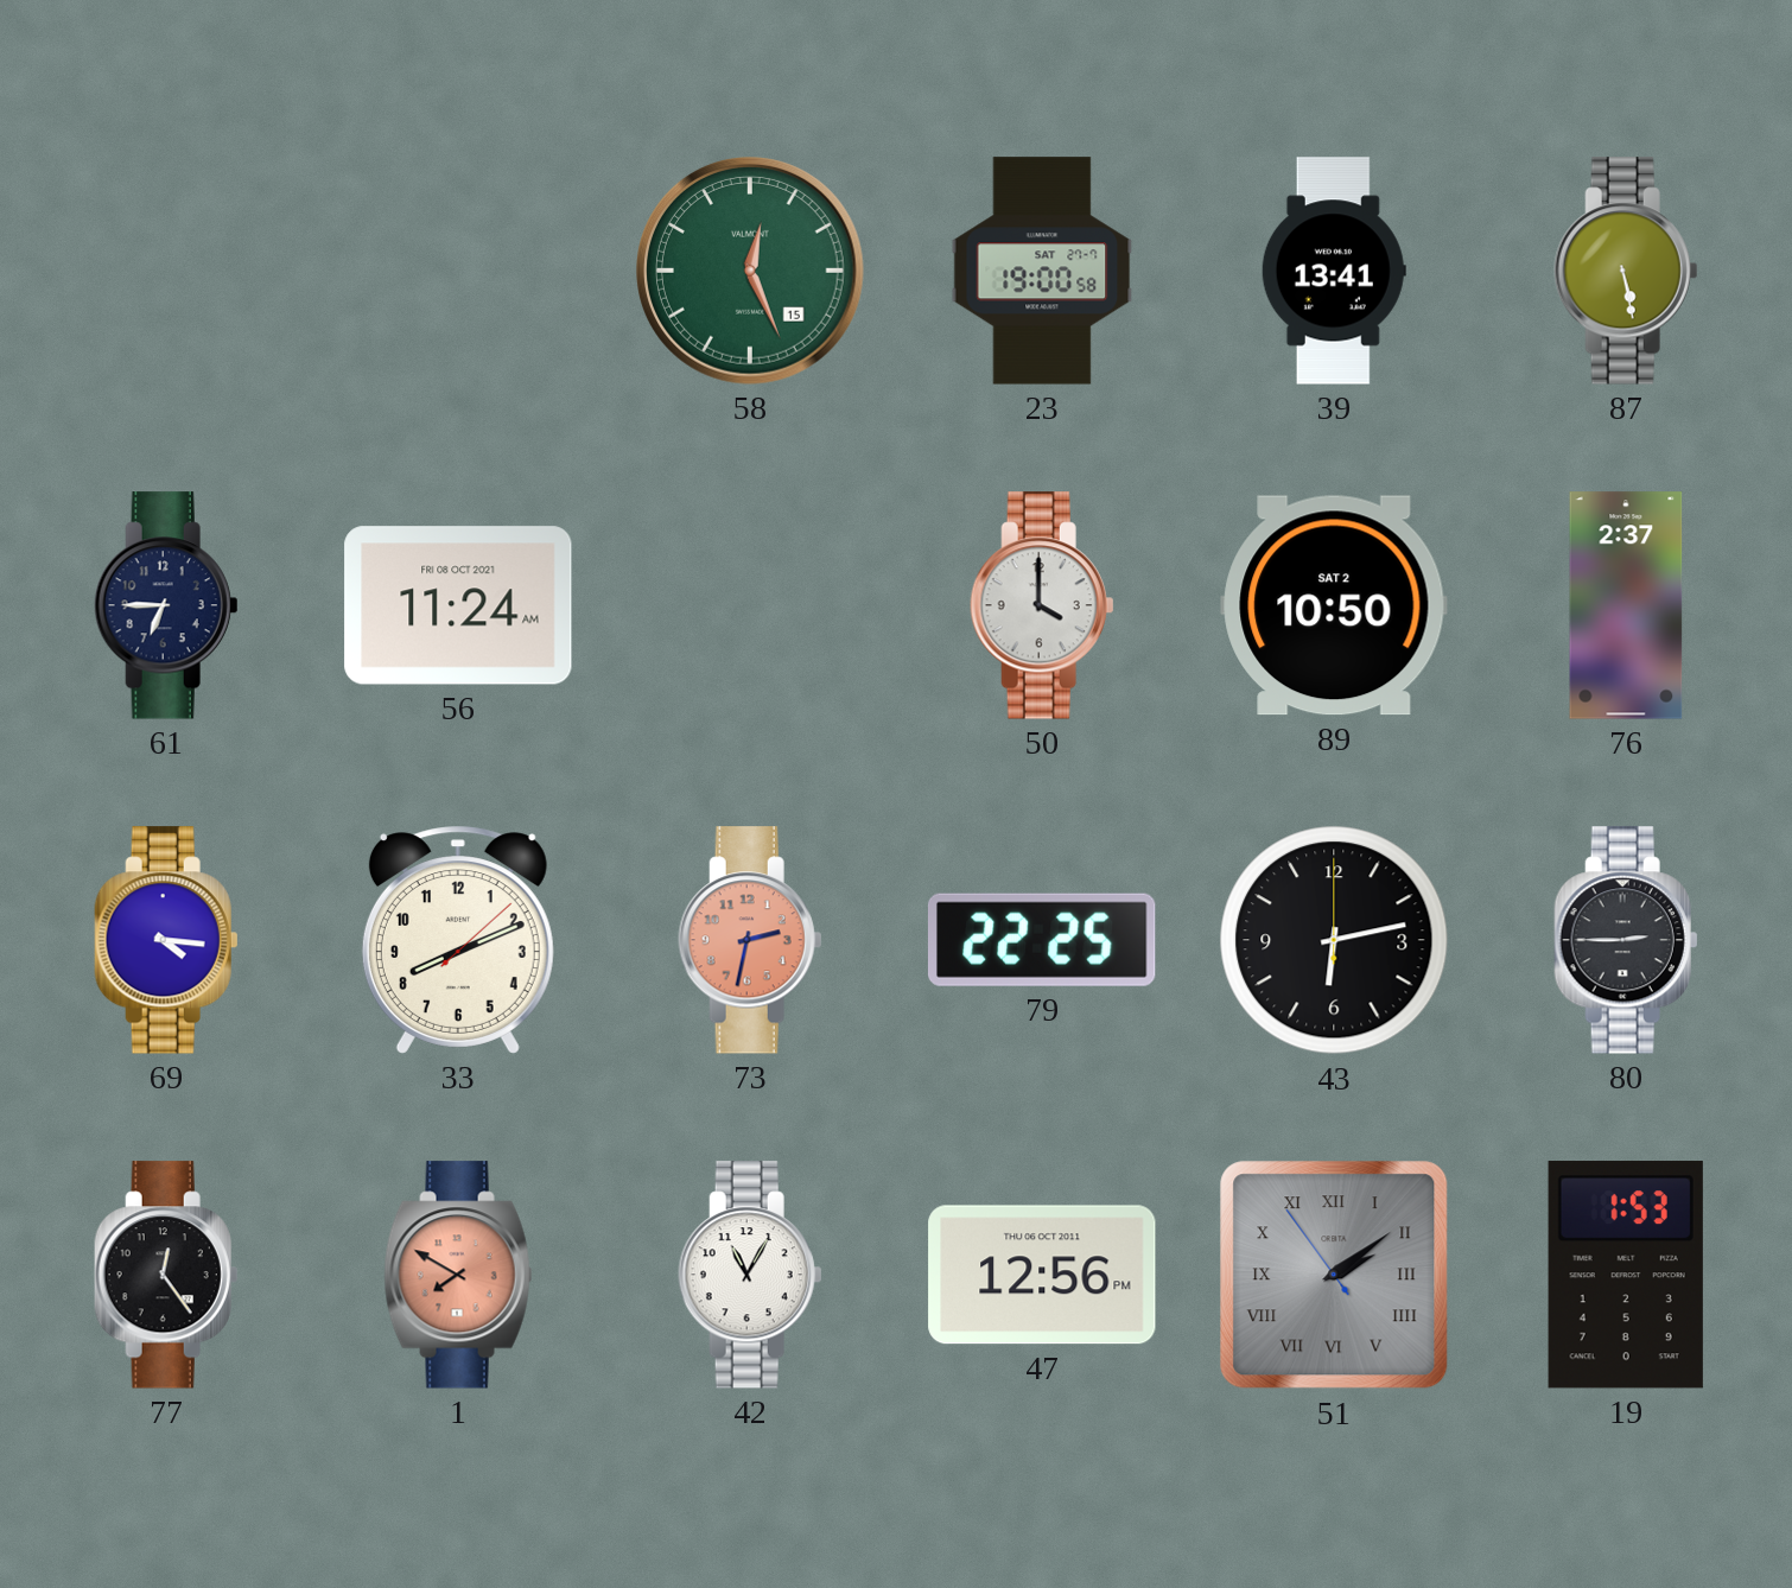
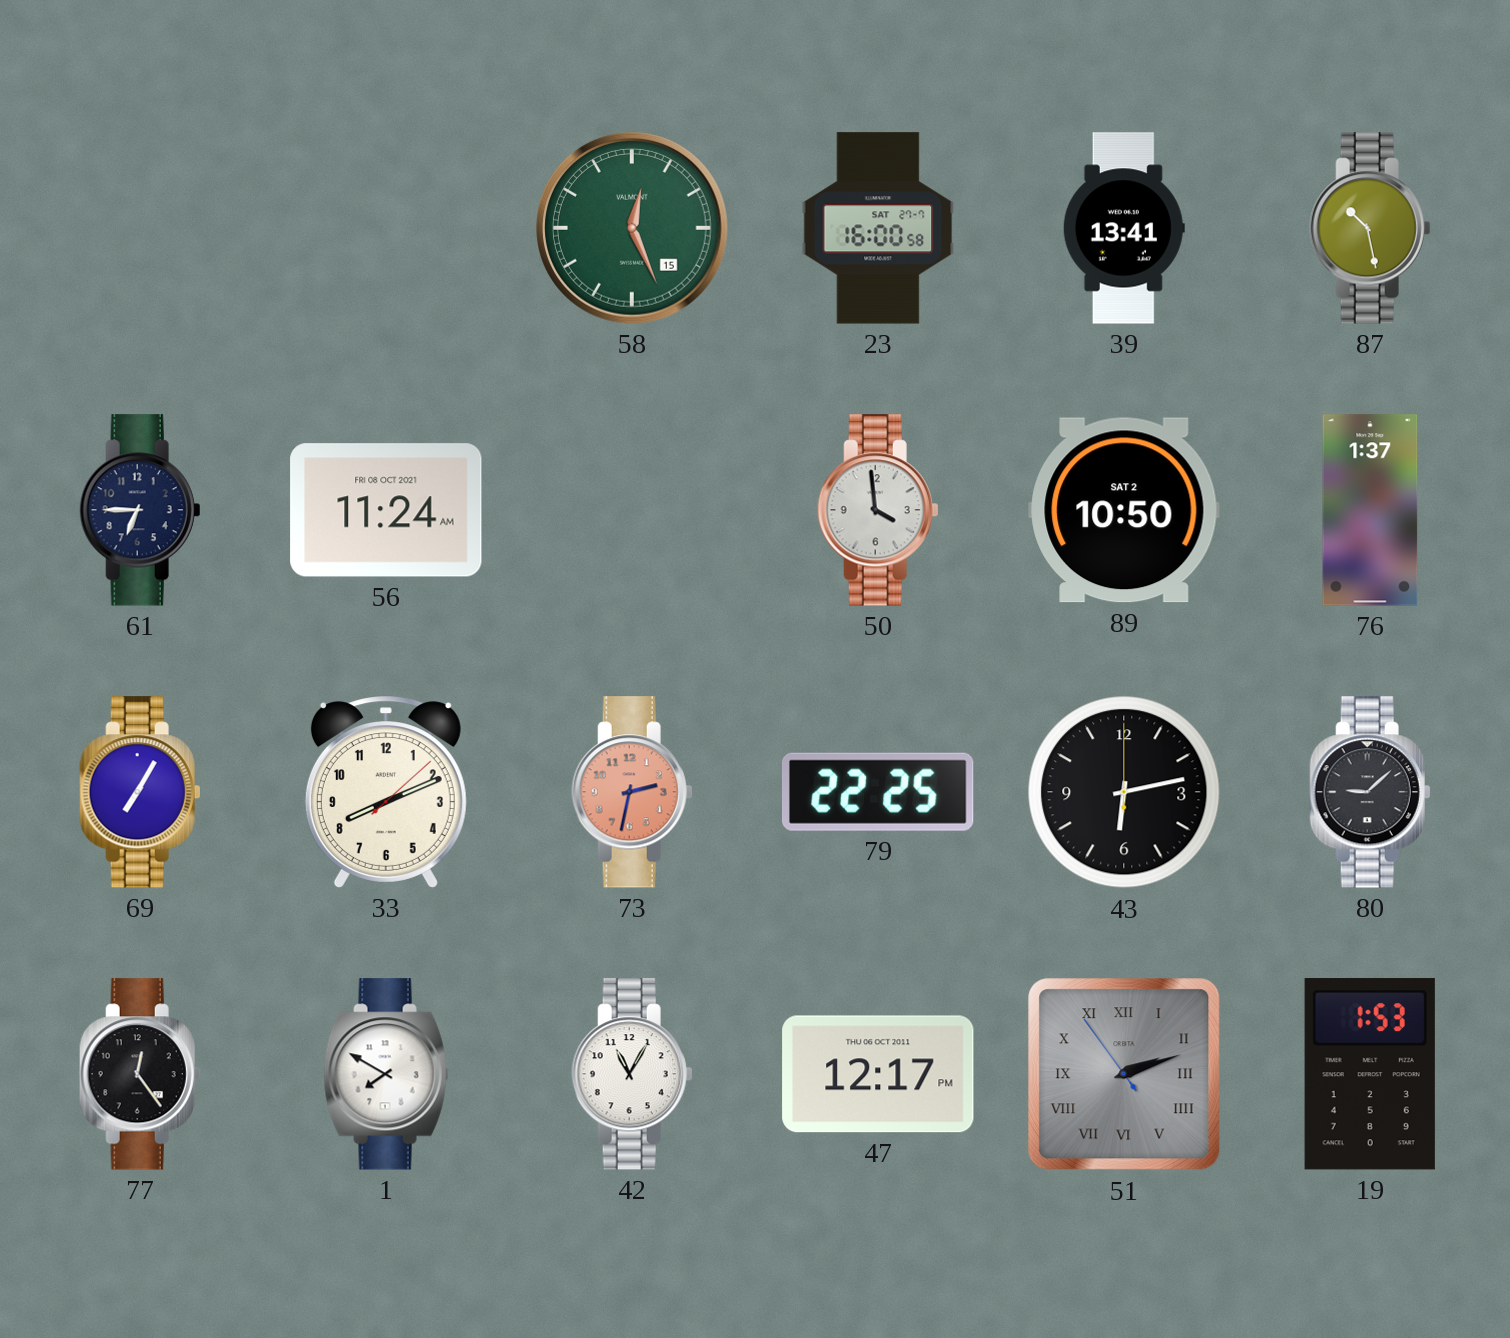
23: 19:00 -> 16:00 (878, 228)
87: 5:28 -> 10:28 (1370, 228)
50: 4:00 -> 3:59 (878, 510)
76: 2:37 -> 1:37 (1370, 510)
69: 4:16 -> 7:05 (140, 792)
80: 2:45 -> 9:08 (1370, 792)
1 dial: salmon -> white (386, 1074)
47: 12:56 -> 12:17 (878, 1074)
51: 2:08 -> 2:11 (1124, 1074)
